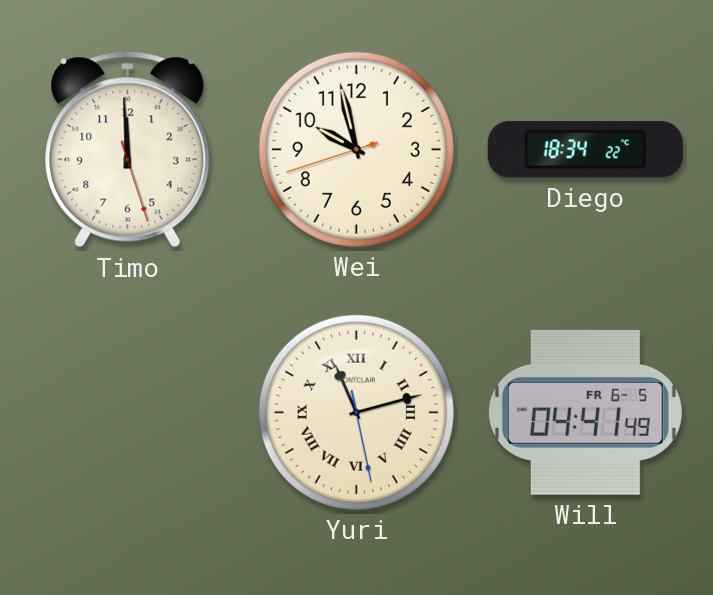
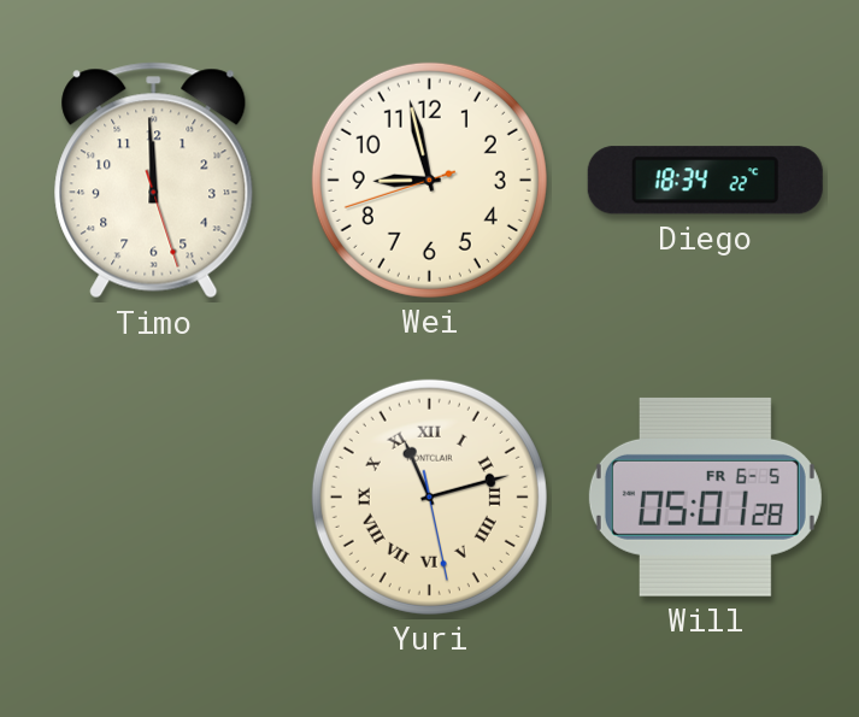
Wei: 9:57 -> 8:57 (429, 180)
Will: 04:41 -> 05:01 (705, 496)
